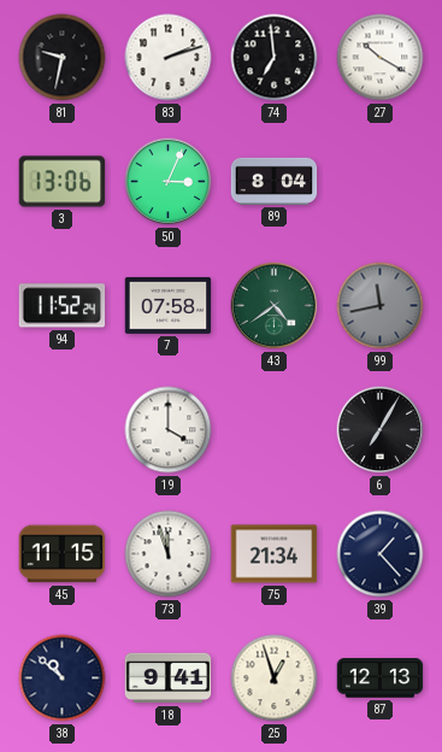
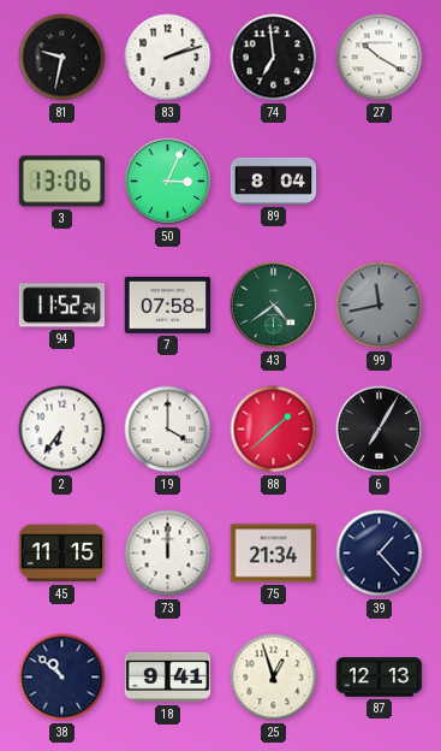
2: none -> 6:36 (62, 430)
88: none -> 1:38 (274, 430)
73: 11:57 -> 12:00 (168, 554)
